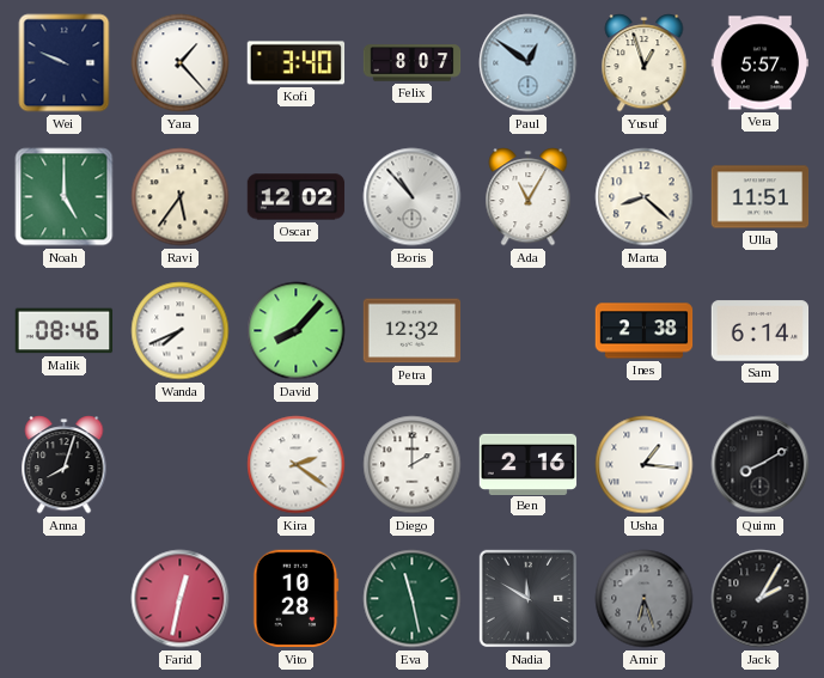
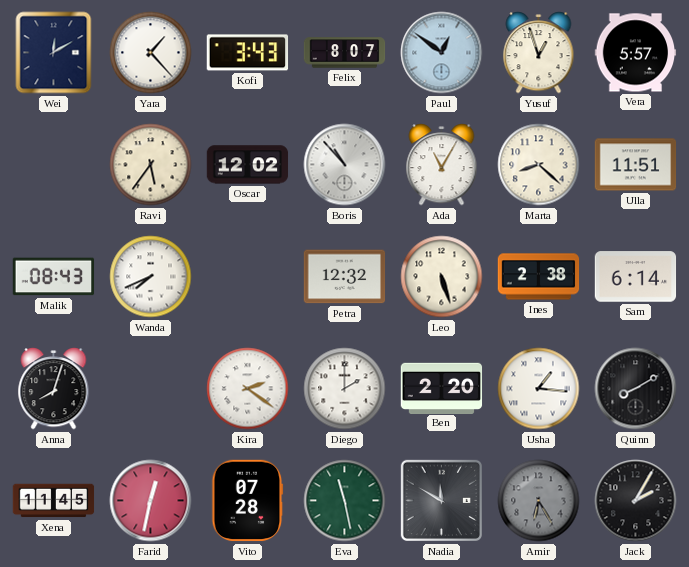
Wei: 9:49 -> 12:10 (54, 53)
Kofi: 3:40 -> 3:43 (248, 53)
Noah: 5:00 -> none (65, 197)
Malik: 08:46 -> 08:43 (54, 277)
David: 8:07 -> none (297, 331)
Leo: none -> 5:27 (442, 277)
Ben: 2:16 -> 2:20 (442, 388)
Xena: none -> 11:45 (54, 501)
Vito: 10:28 -> 07:28 (248, 501)
Amir: 6:27 -> 6:25 (539, 501)
